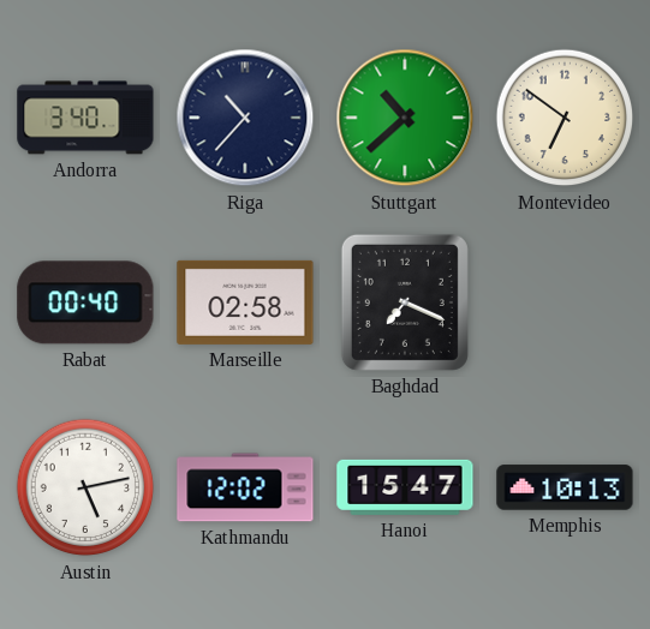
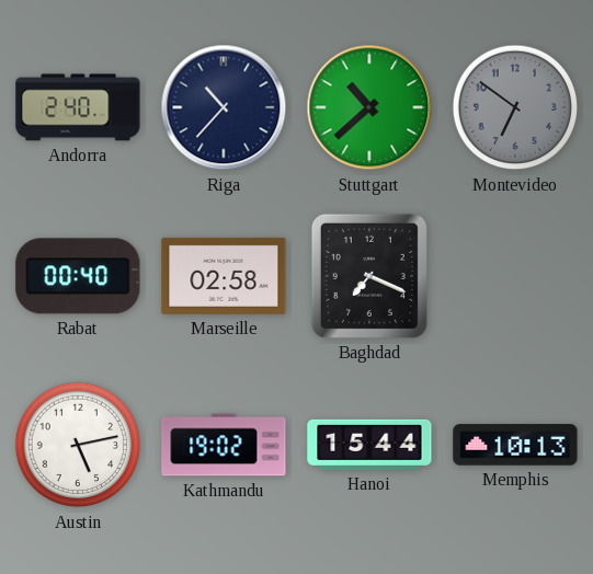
Andorra: 3:40 -> 2:40 (78, 107)
Montevideo dial: cream -> grey (515, 107)
Kathmandu: 12:02 -> 19:02 (224, 445)
Hanoi: 15:47 -> 15:44 (369, 445)
